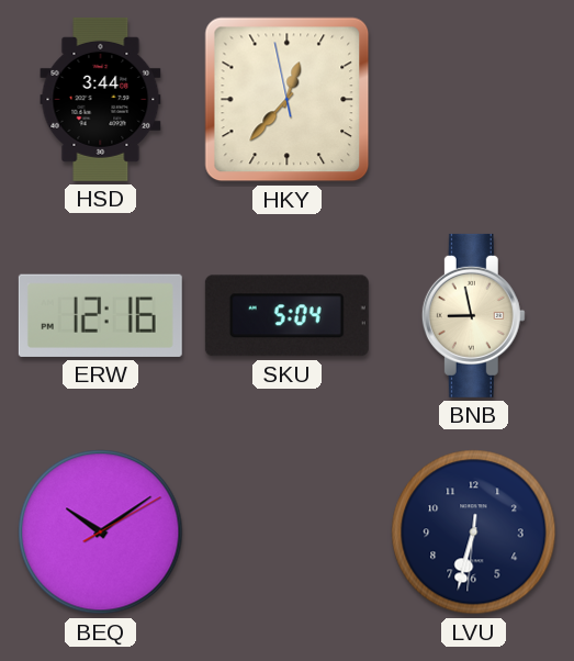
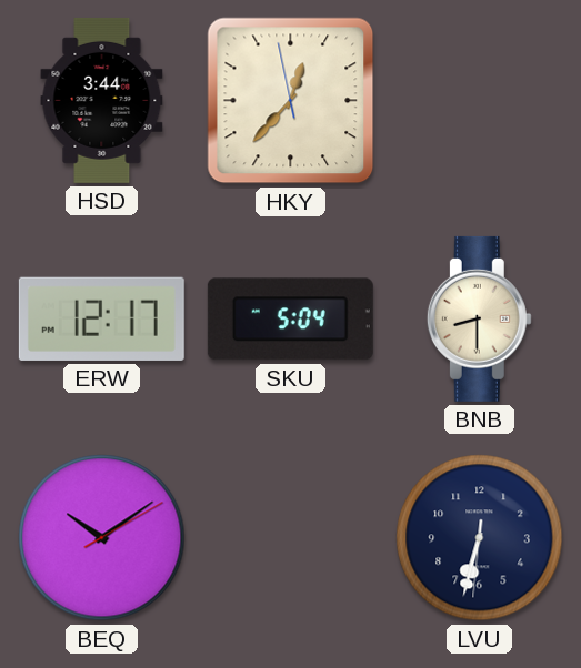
ERW: 12:16 -> 12:17 (101, 318)
BNB: 8:58 -> 8:30 (479, 318)
